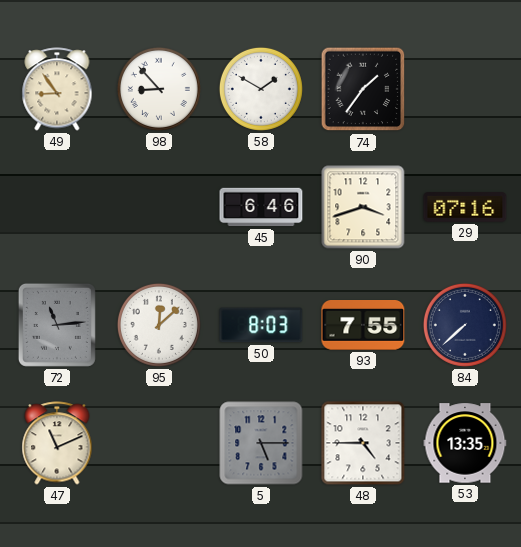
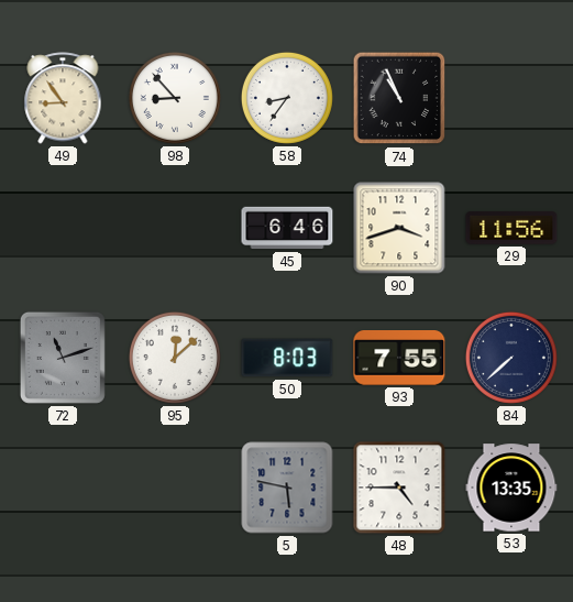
58: 1:50 -> 8:36 (287, 98)
74: 1:36 -> 10:56 (399, 98)
29: 07:16 -> 11:56 (511, 228)
72: 11:14 -> 11:12 (63, 358)
47: 11:11 -> none (57, 443)
5: 5:15 -> 5:47 (287, 488)
